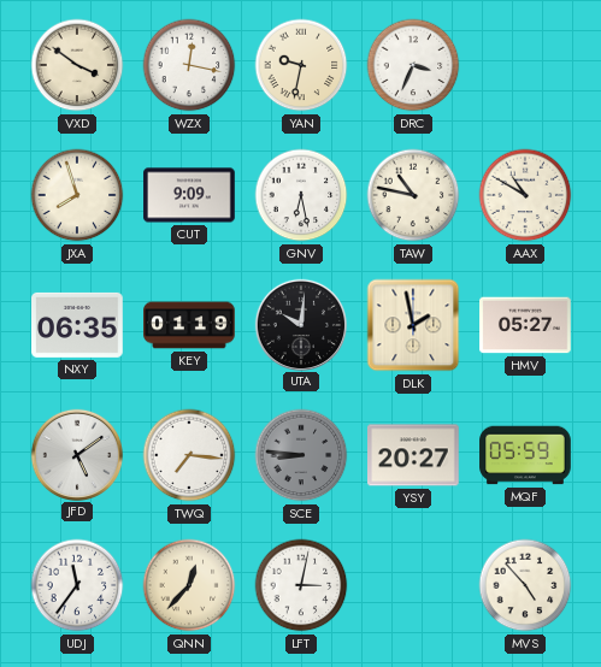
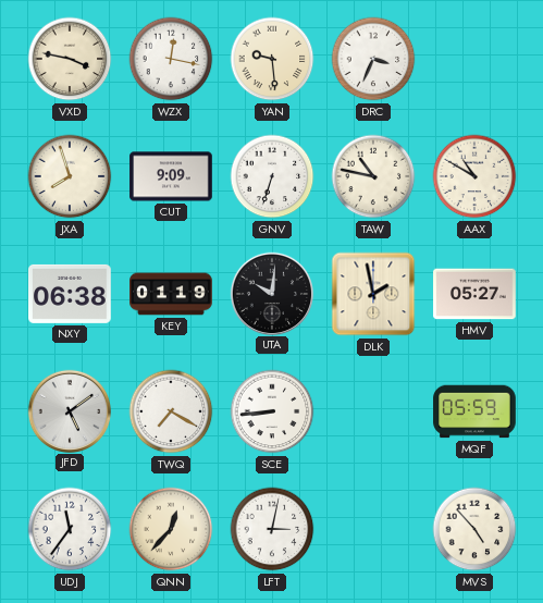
VXD: 3:51 -> 3:47 (70, 59)
YAN: 9:32 -> 9:29 (272, 59)
GNV: 6:28 -> 6:33 (272, 176)
NXY: 06:35 -> 06:38 (70, 294)
TWQ: 7:16 -> 7:20 (171, 411)
SCE: 8:46 -> 8:44 (272, 411)
SCE dial: grey -> white (272, 411)
YSY: 20:27 -> none (413, 455)
